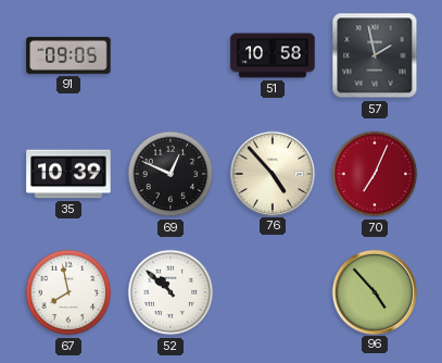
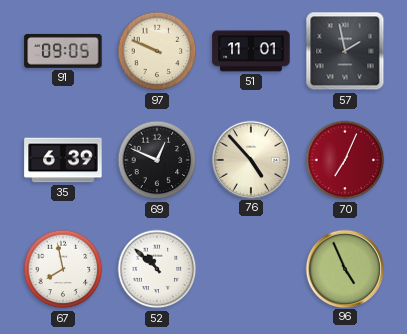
97: none -> 9:49 (157, 51)
51: 10:58 -> 11:01 (251, 51)
35: 10:39 -> 6:39 (63, 160)
96: 4:53 -> 4:56 (344, 268)
